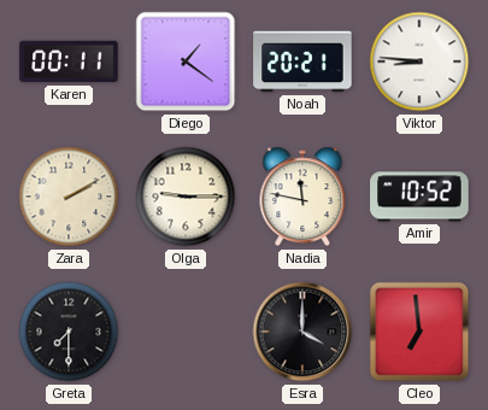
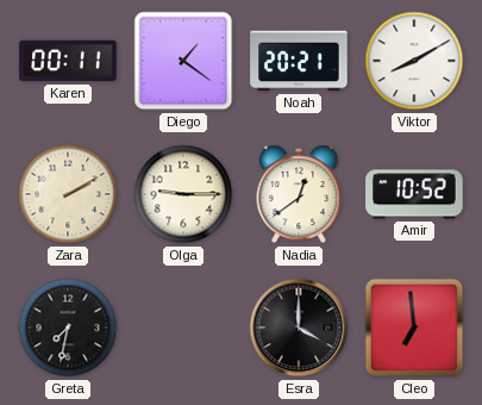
Viktor: 8:46 -> 8:10 (414, 61)
Nadia: 11:47 -> 12:39 (299, 194)
Greta: 7:30 -> 7:32 (68, 328)
